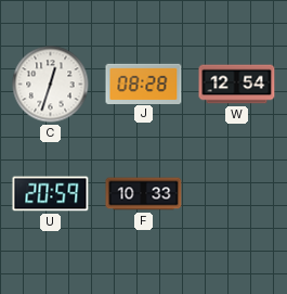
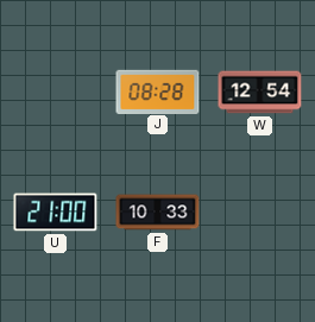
C: 12:33 -> none (51, 85)
U: 20:59 -> 21:00 (56, 213)
